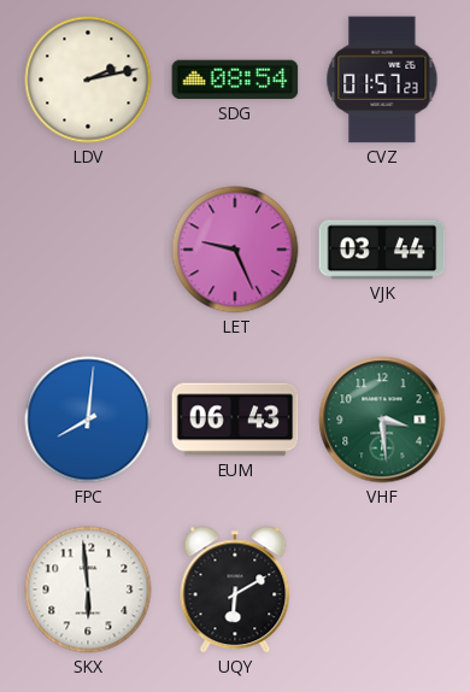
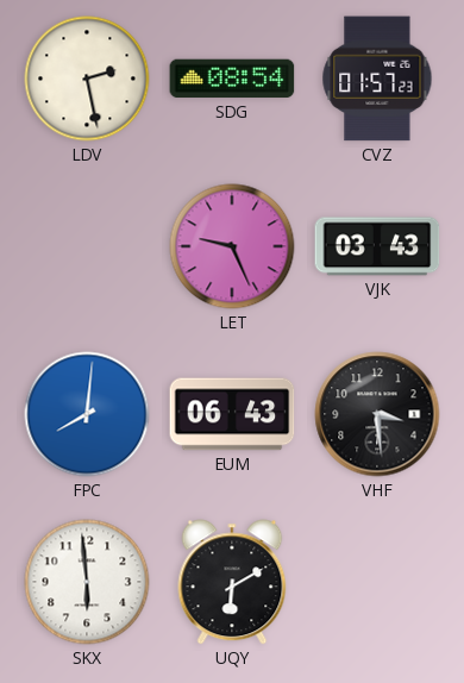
LDV: 2:13 -> 2:28 (87, 79)
VJK: 03:44 -> 03:43 (377, 246)
VHF dial: green -> black (377, 414)
